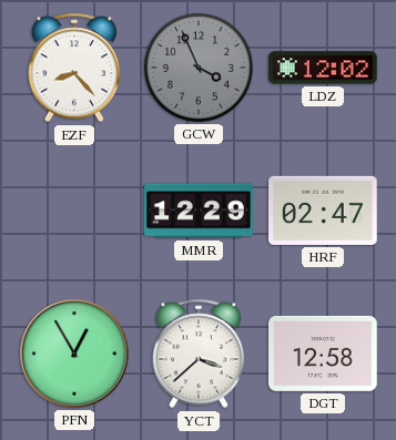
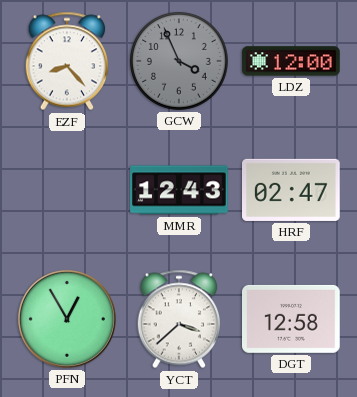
LDZ: 12:02 -> 12:00 (291, 61)
MMR: 12:29 -> 12:43 (179, 190)
